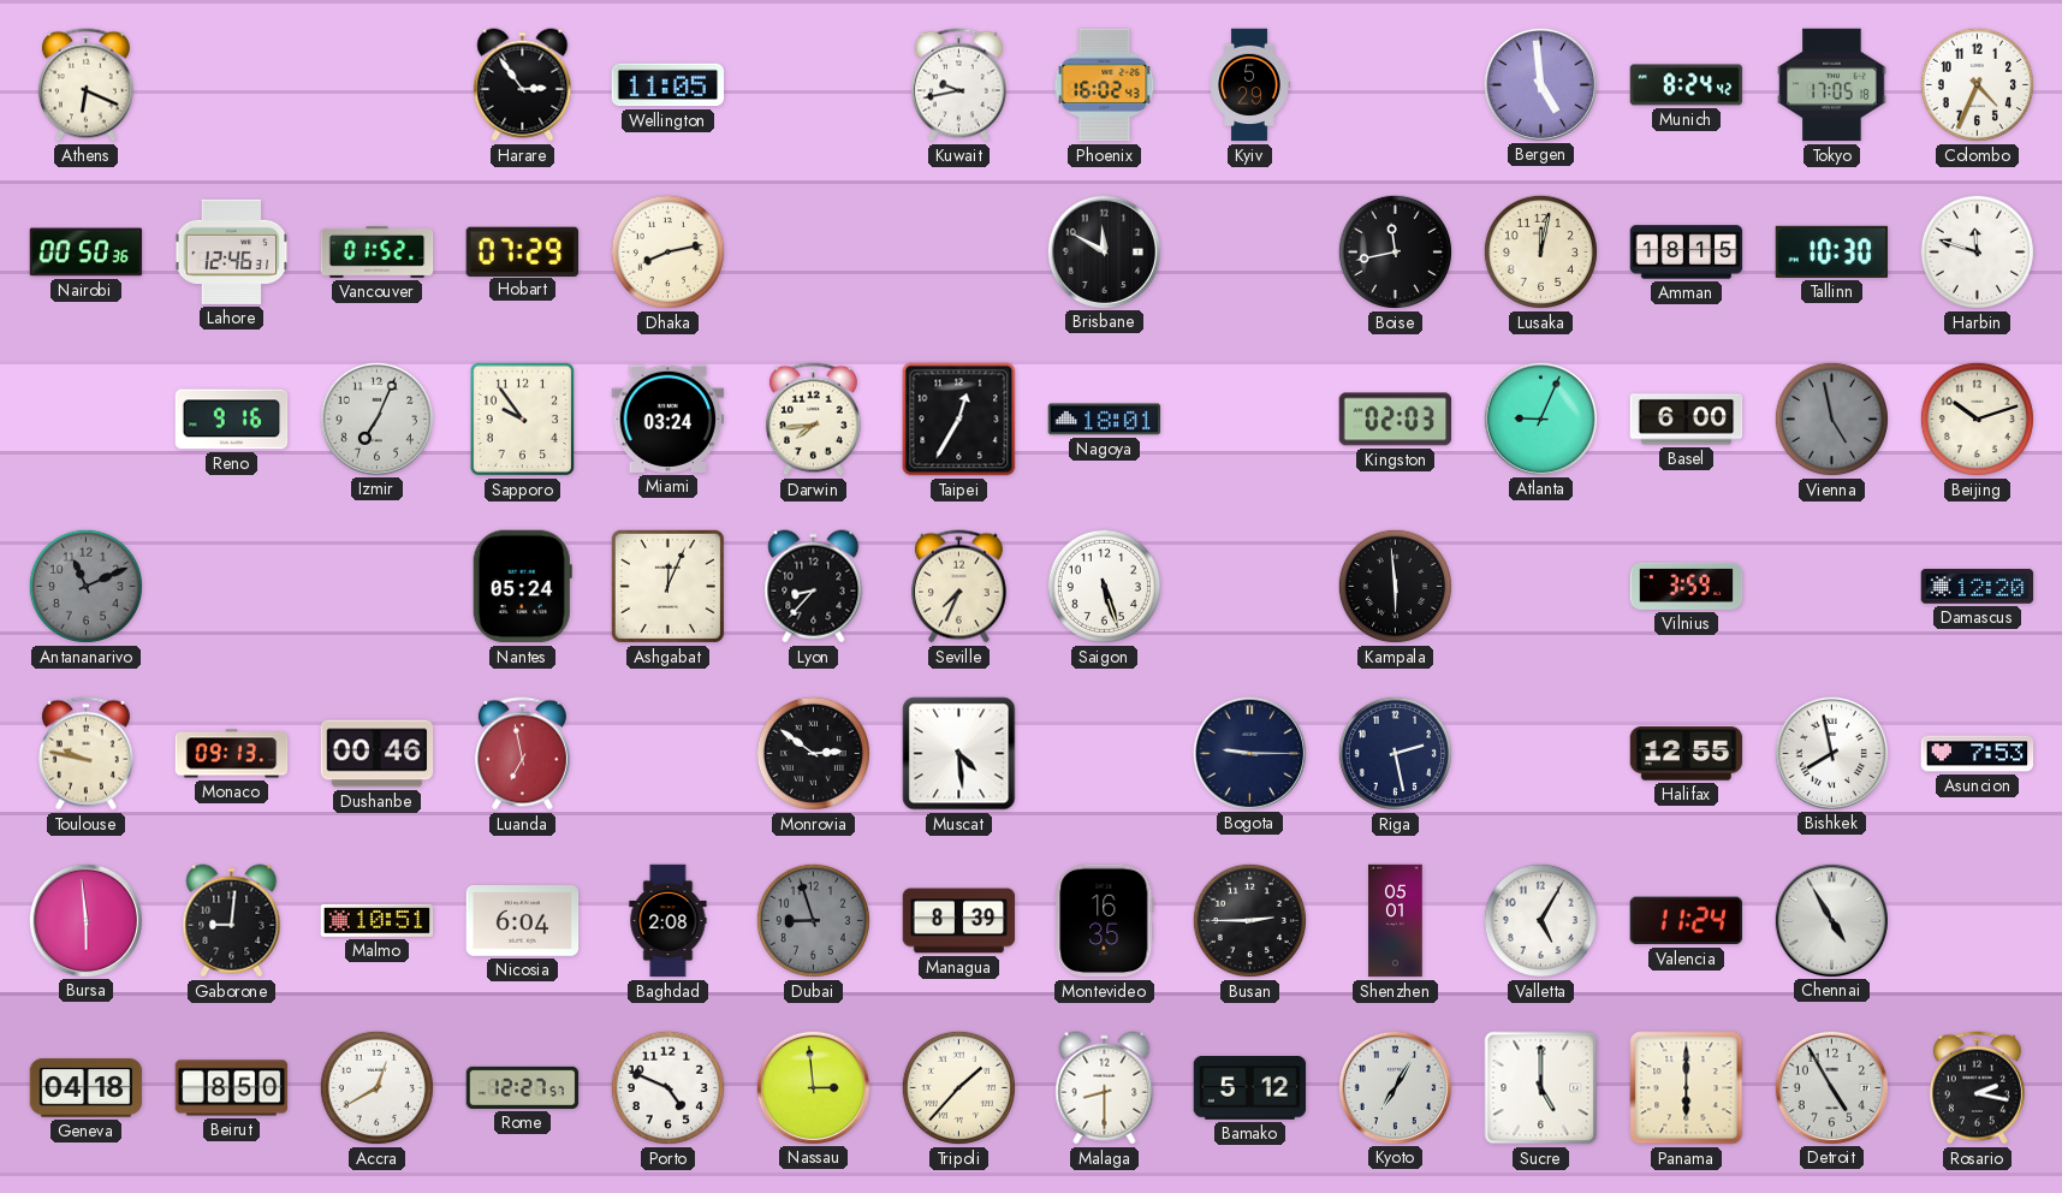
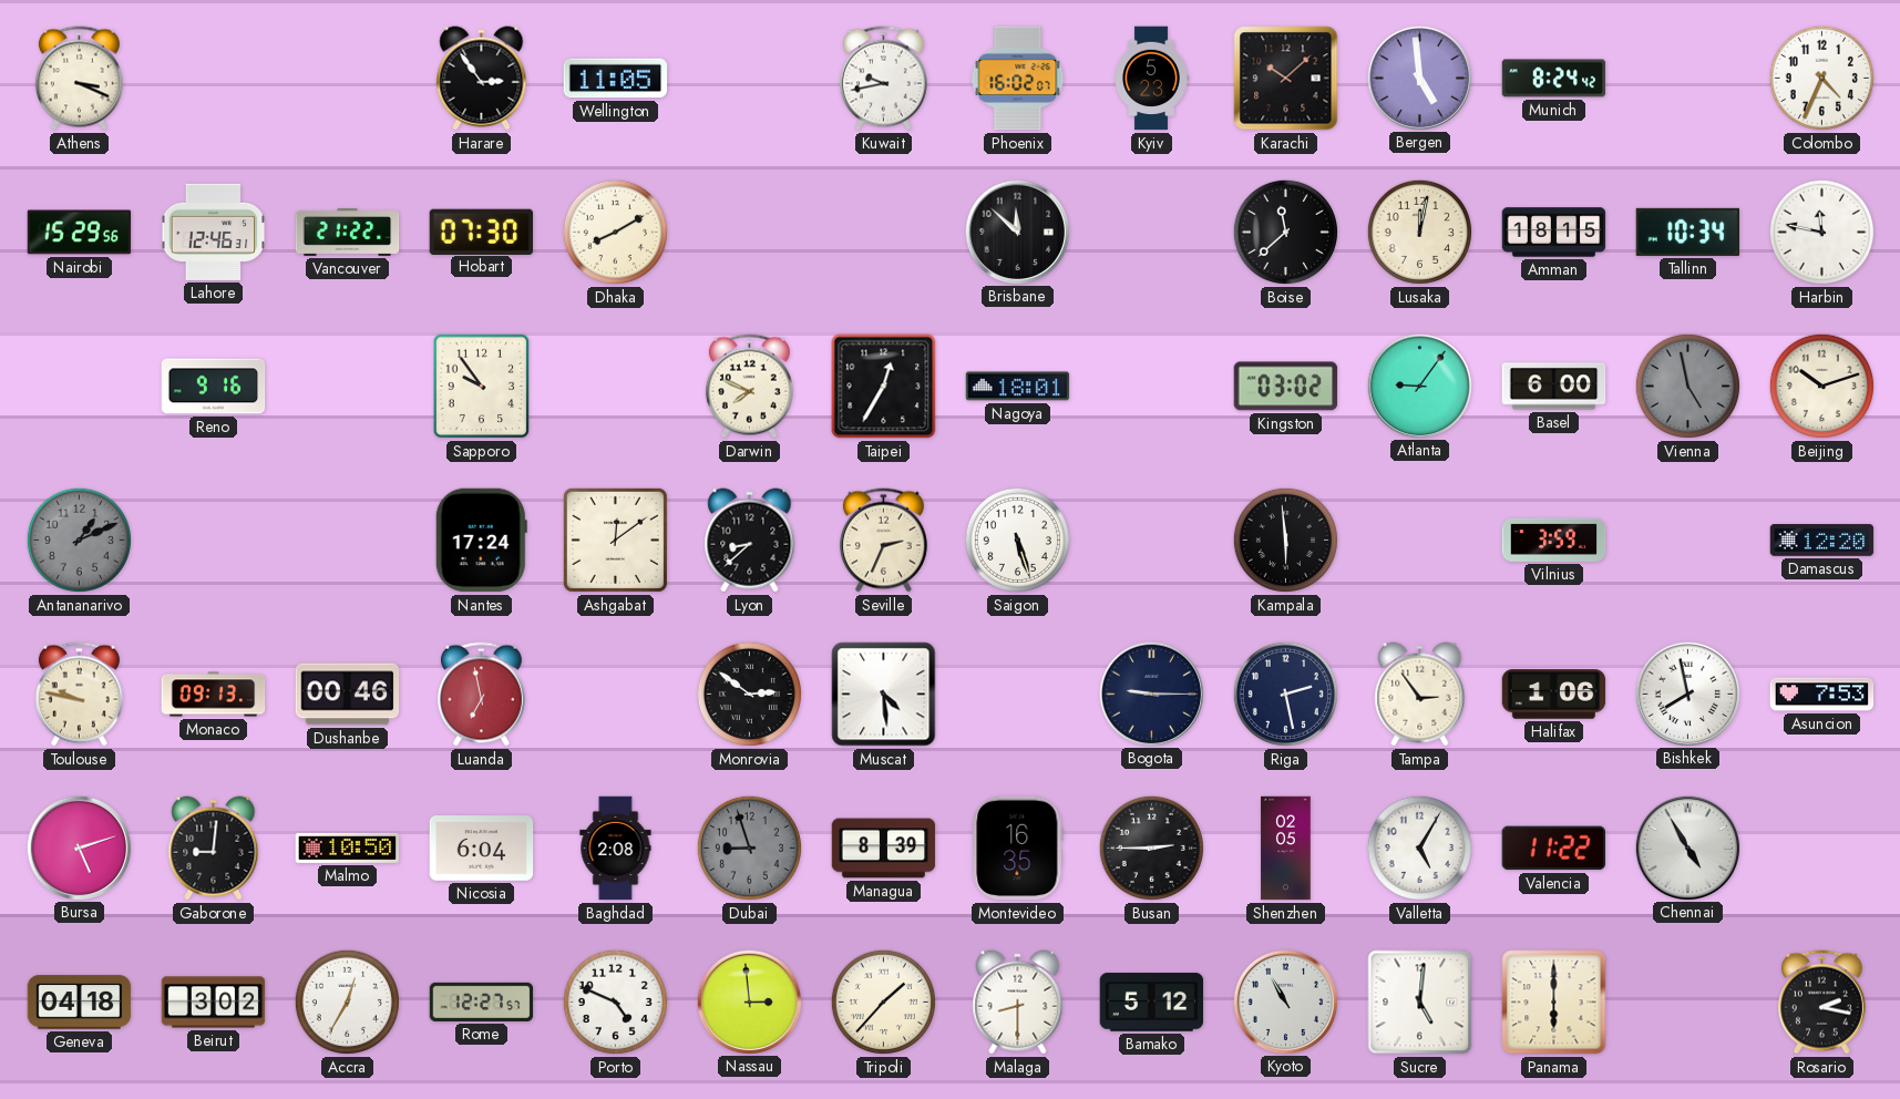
Athens: 6:19 -> 3:19 (79, 79)
Phoenix: 16:02:43 -> 16:02:07 (1018, 79)
Kyiv: 5:29 -> 5:23 (1151, 79)
Karachi: none -> 10:08 (1286, 79)
Tokyo: 17:05 -> none (1832, 85)
Nairobi: 00:50 -> 15:29 (80, 233)
Vancouver: 01:52 -> 21:22 (348, 233)
Hobart: 07:29 -> 07:30 (481, 232)
Dhaka: 8:13 -> 8:10 (615, 232)
Brisbane: 11:50 -> 11:52 (1017, 232)
Boise: 11:43 -> 11:38 (1285, 232)
Tallinn: 10:30 -> 10:34 (1688, 232)
Harbin: 11:48 -> 11:47 (1821, 232)
Izmir: 7:04 -> none (376, 419)
Miami: 03:24 -> none (668, 419)
Darwin: 7:44 -> 7:49 (749, 387)
Kingston: 02:03 -> 03:02 (1286, 387)
Atlanta: 9:04 -> 9:06 (1419, 386)
Antananarivo: 11:11 -> 1:11 (79, 540)
Nantes: 05:24 -> 17:24 (481, 541)
Ashgabat: 12:04 -> 12:09 (615, 540)
Lyon: 8:37 -> 8:38 (750, 541)
Seville: 7:34 -> 2:34 (883, 541)
Tampa: none -> 2:54 (1420, 695)
Halifax: 12:55 -> 1:06 (1554, 695)
Bursa: 5:59 -> 5:12 (79, 848)
Malmo: 10:51 -> 10:50 (348, 848)
Shenzhen: 05:01 -> 02:05 (1286, 849)
Valencia: 11:24 -> 11:22 (1553, 849)
Beirut: 8:50 -> 3:02 (214, 1003)
Accra: 12:40 -> 12:35 (347, 1002)
Kyoto: 7:05 -> 10:55 (1285, 1002)
Sucre: 5:00 -> 5:01 (1420, 1003)
Detroit: 4:55 -> none (1831, 1087)
